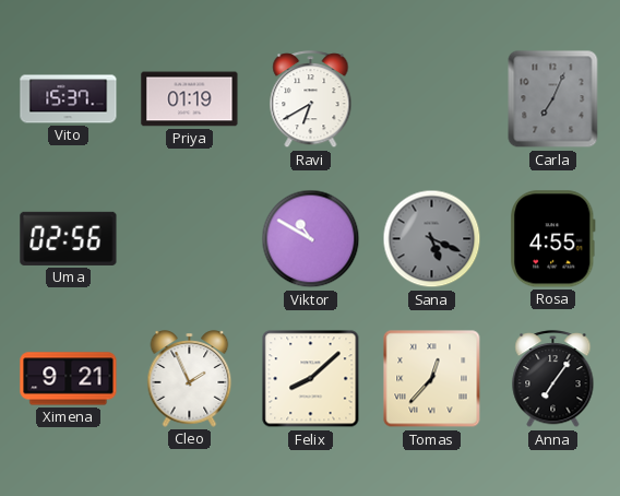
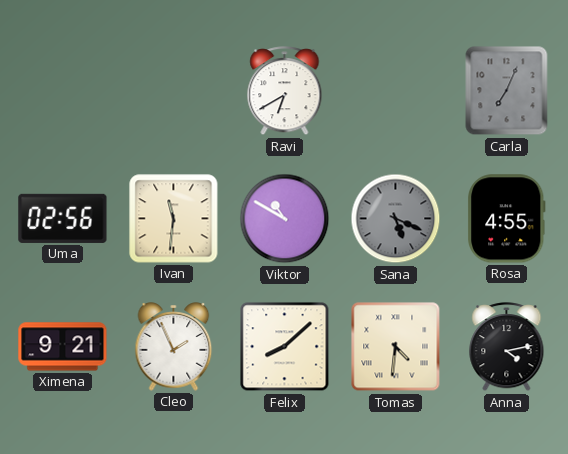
Vito: 15:37 -> none (69, 99)
Priya: 01:19 -> none (190, 99)
Ivan: none -> 11:31 (174, 219)
Tomas: 12:37 -> 4:31 (396, 347)
Anna: 7:06 -> 4:13 (507, 347)
